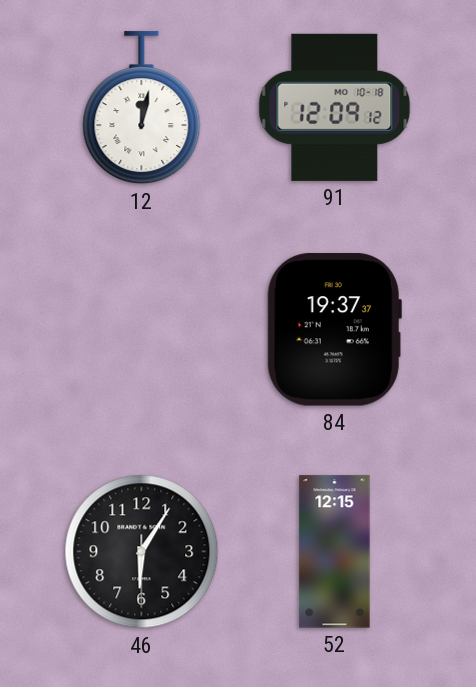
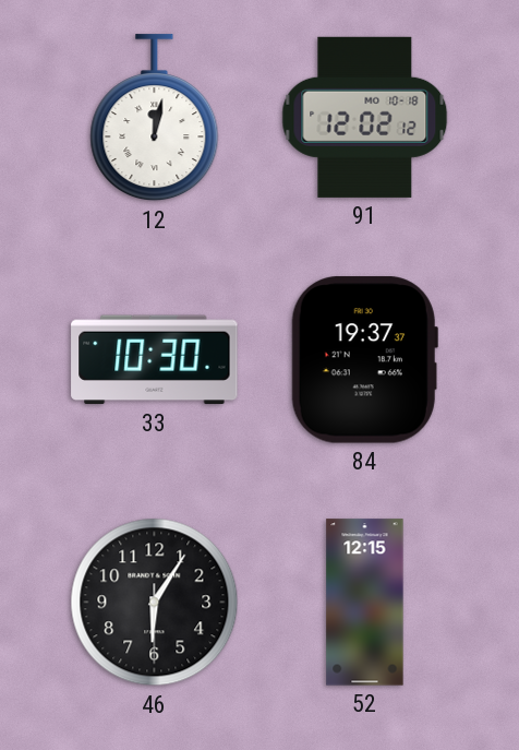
91: 12:09 -> 12:02 (365, 117)
33: none -> 10:30 (155, 360)
